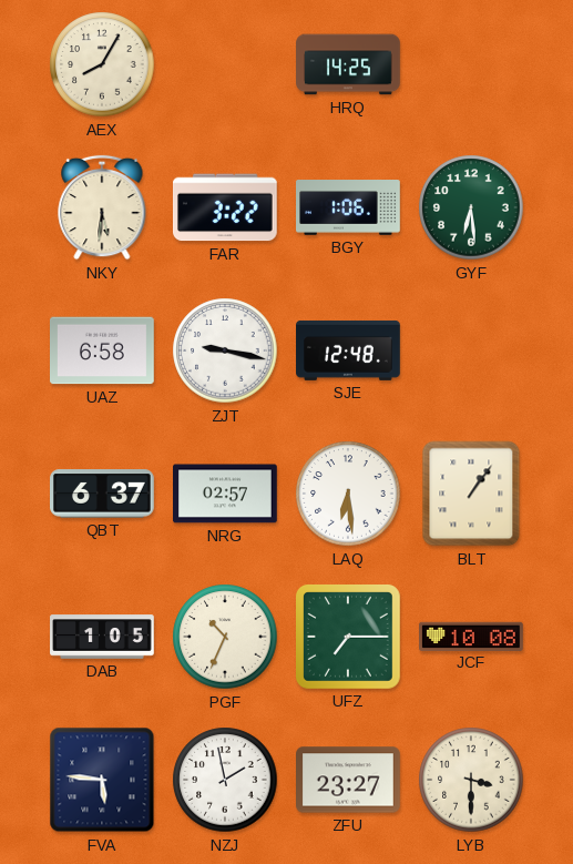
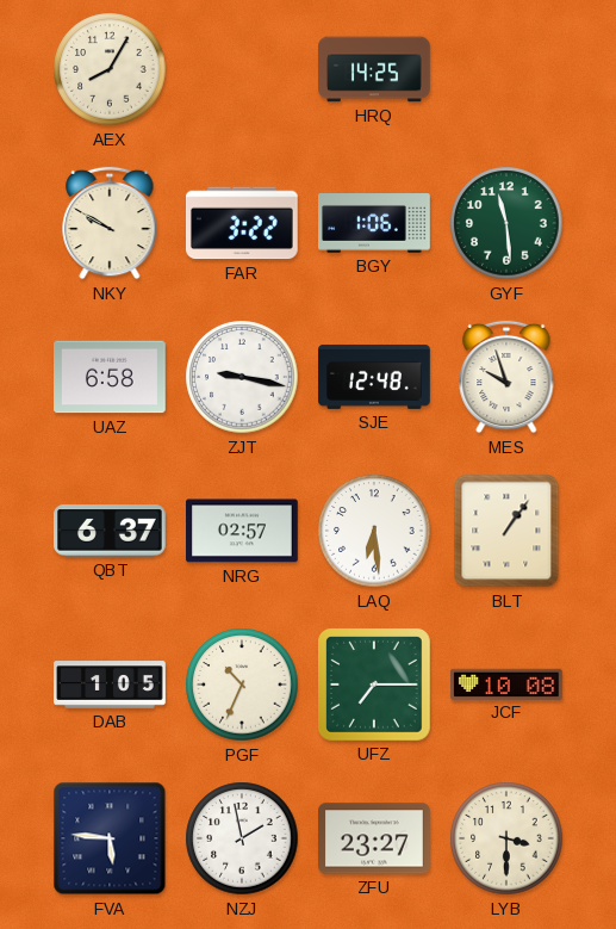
NKY: 5:31 -> 9:50 (110, 223)
GYF: 6:29 -> 11:29 (506, 223)
MES: none -> 9:57 (506, 377)
